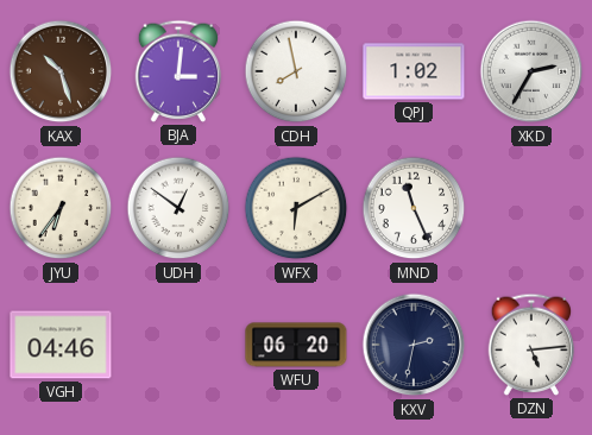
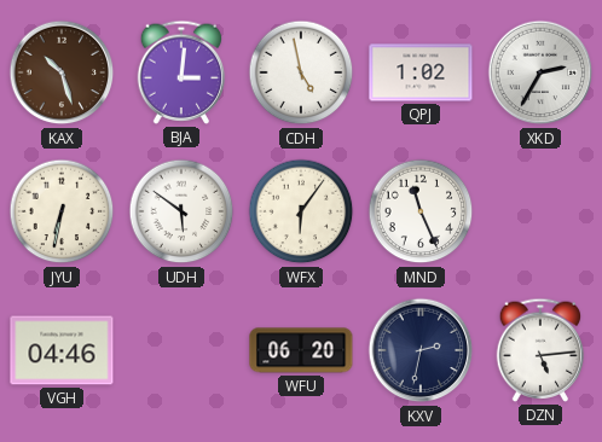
CDH: 7:58 -> 4:58 (301, 72)
JYU: 6:36 -> 6:32 (62, 211)
UDH: 12:51 -> 5:51 (181, 211)
WFX: 6:10 -> 6:06 (301, 211)
